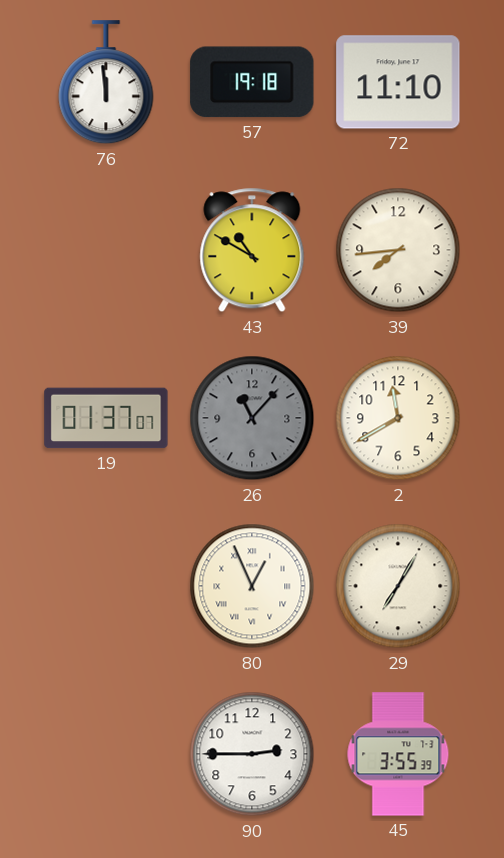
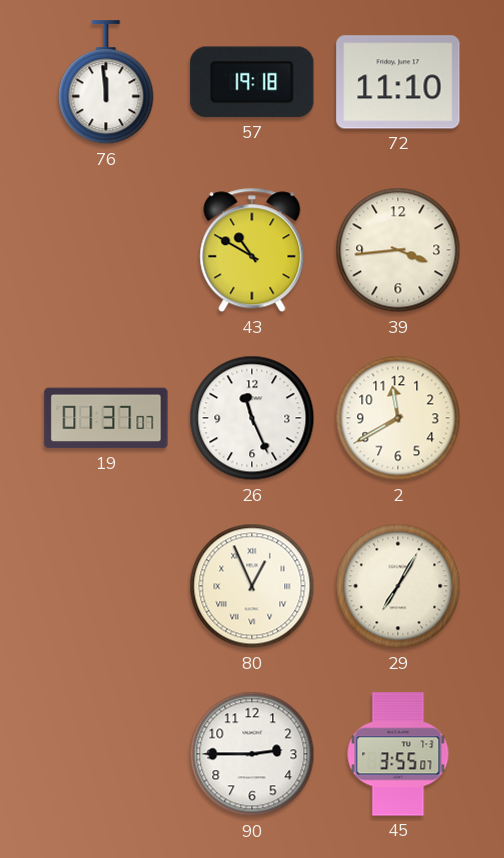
39: 7:44 -> 3:44 (398, 250)
26: 11:07 -> 11:26 (252, 418)
26 dial: grey -> white (252, 418)
45: 3:55:39 -> 3:55:07 (398, 754)
